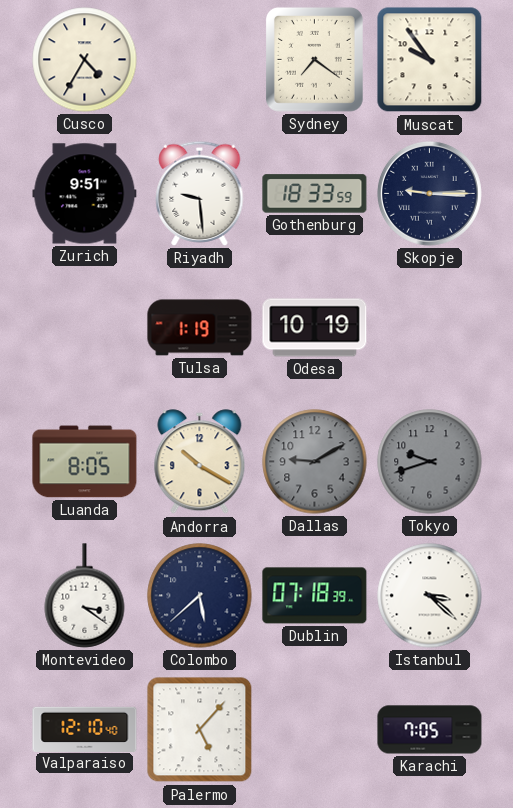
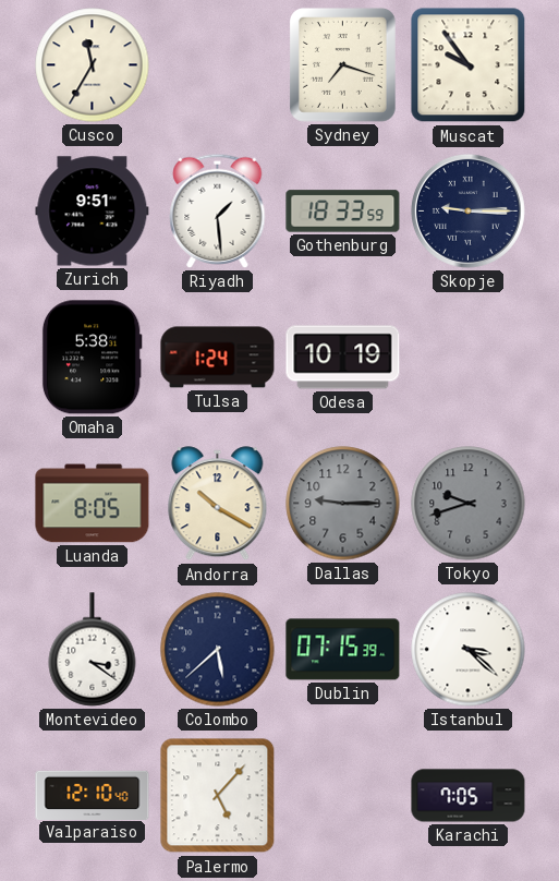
Cusco: 4:35 -> 11:35 (93, 65)
Sydney: 7:21 -> 7:18 (342, 64)
Riyadh: 9:29 -> 1:29 (218, 210)
Omaha: none -> 5:38 (92, 358)
Tulsa: 1:19 -> 1:24 (218, 358)
Dallas: 9:10 -> 9:15 (343, 504)
Dublin: 07:18 -> 07:15 (343, 650)
